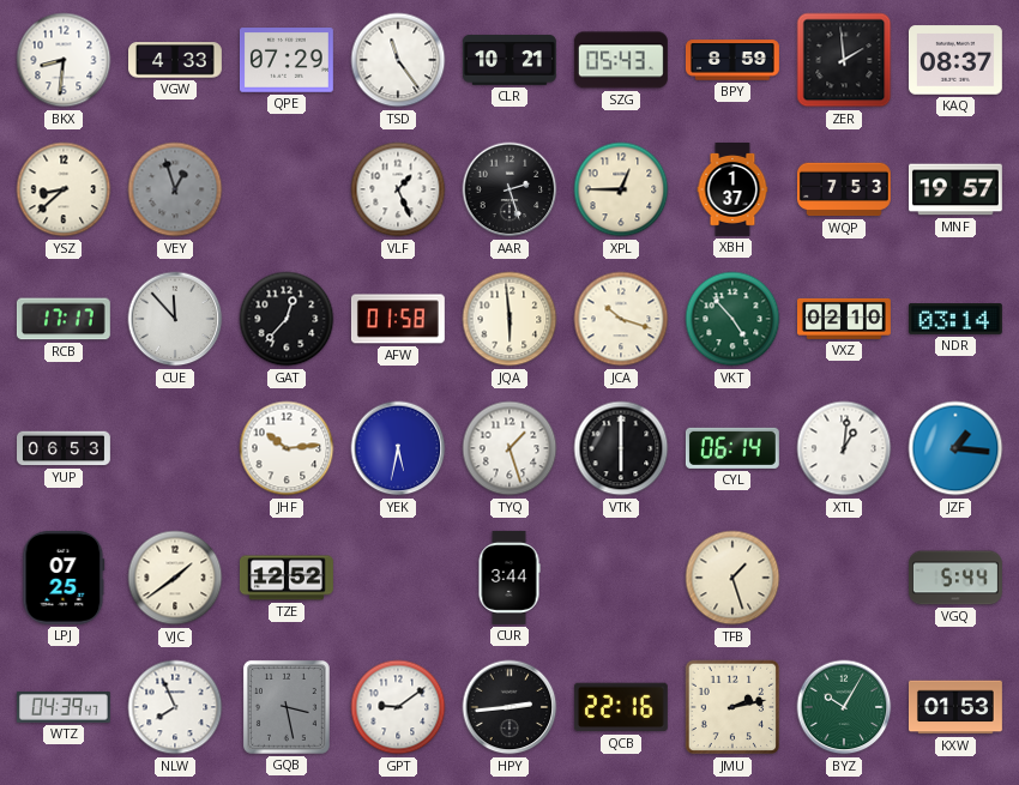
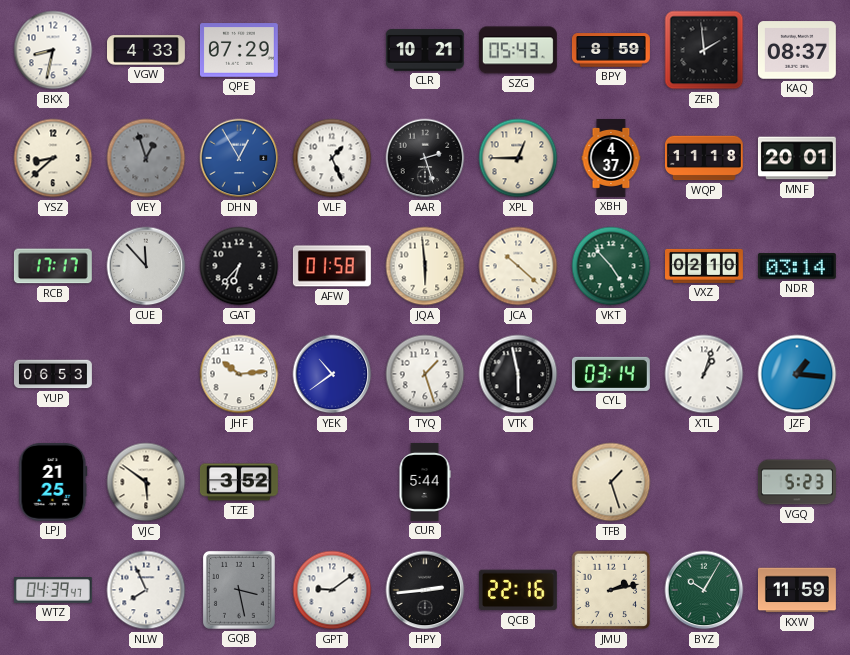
BKX: 8:31 -> 8:32 (53, 50)
TSD: 11:24 -> none (398, 60)
DHN: none -> 12:55 (239, 158)
XBH: 1:37 -> 4:37 (611, 159)
WQP: 7:53 -> 11:18 (704, 158)
MNF: 19:57 -> 20:01 (797, 158)
GAT: 12:37 -> 6:37 (239, 266)
JCA: 10:18 -> 10:22 (518, 266)
YEK: 5:32 -> 10:39 (332, 374)
VTK: 6:00 -> 5:58 (518, 374)
CYL: 06:14 -> 03:14 (611, 374)
XTL: 1:01 -> 1:03 (704, 374)
LPJ: 07:25 -> 21:25 (53, 482)
VJC: 1:39 -> 5:51 (146, 482)
TZE: 12:52 -> 3:52 (239, 482)
CUR: 3:44 -> 5:44 (425, 482)
VGQ: 5:44 -> 5:23 (797, 482)
KXW: 01:53 -> 11:59 (797, 590)
